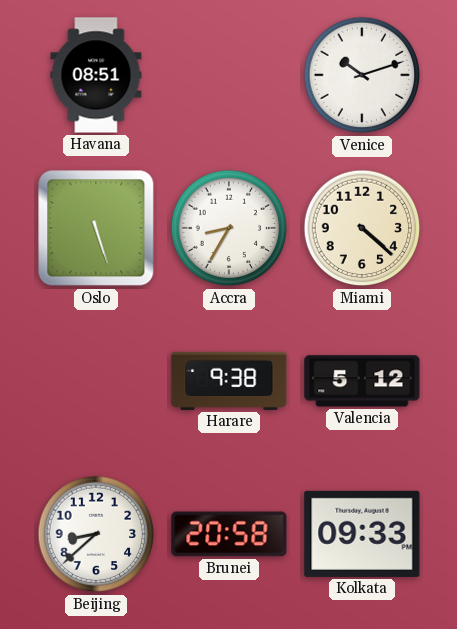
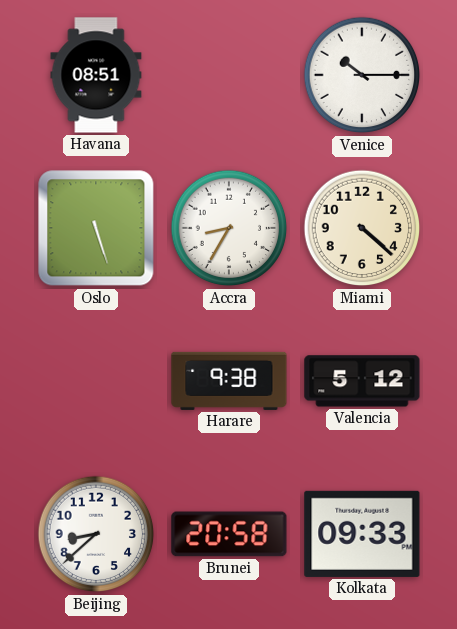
Venice: 10:12 -> 10:15 (362, 75)
